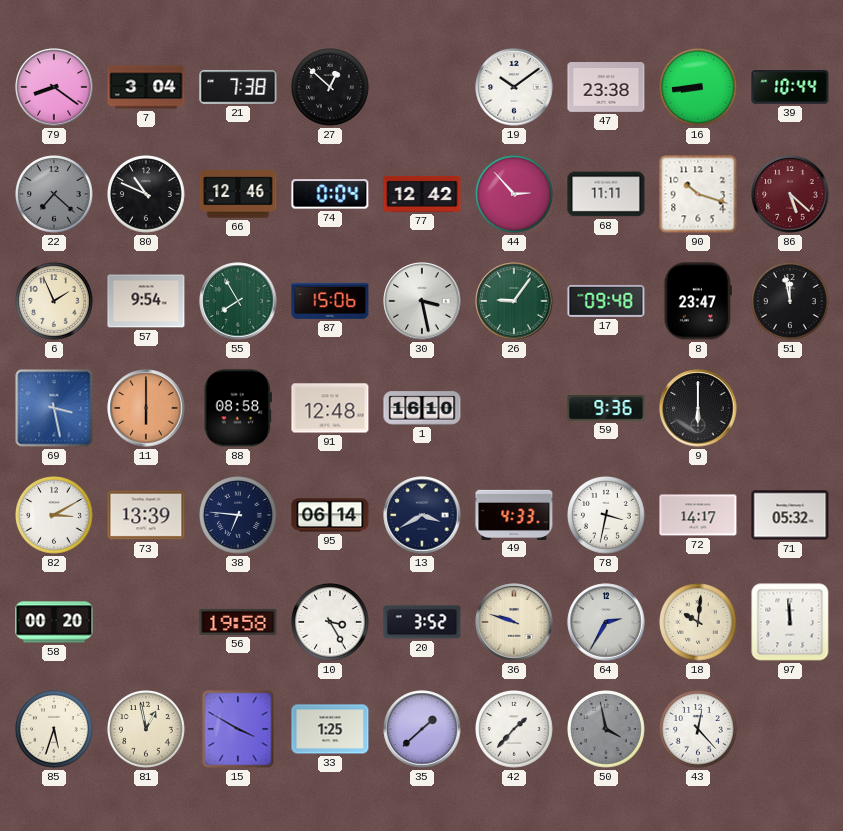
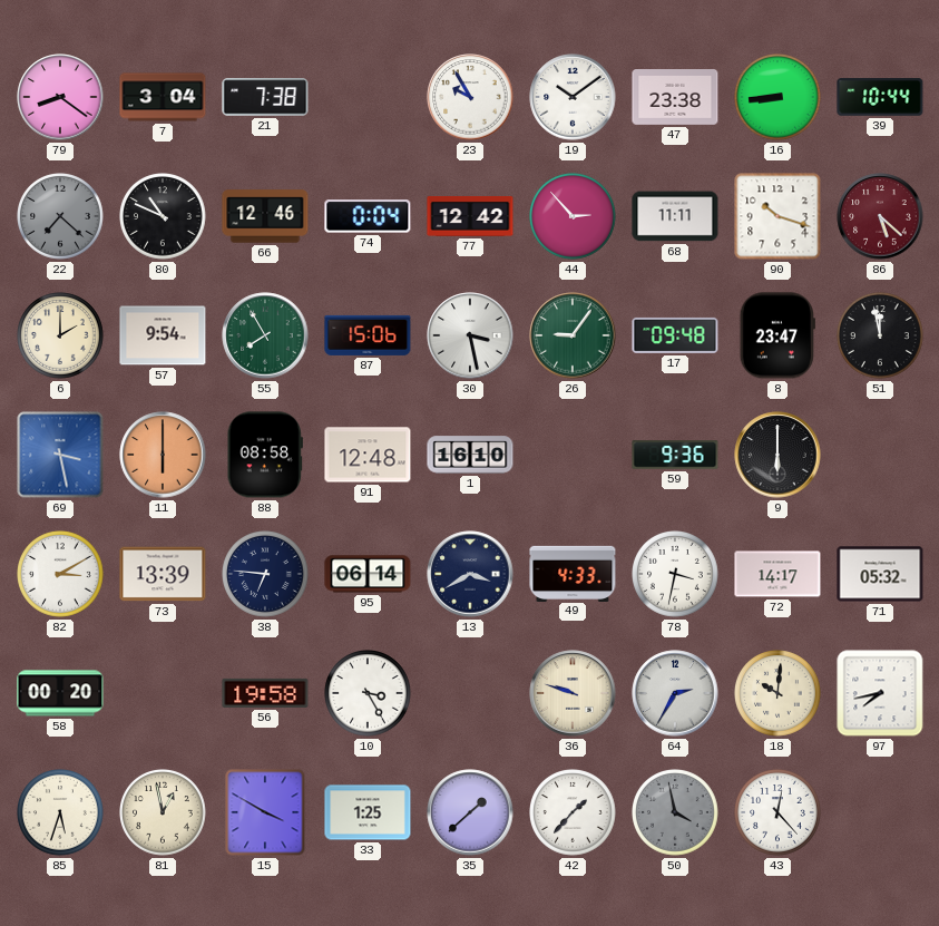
27: 12:52 -> none (331, 88)
23: none -> 9:55 (470, 97)
6: 1:56 -> 2:00 (61, 337)
20: 3:52 -> none (422, 622)
97: 11:59 -> 7:43 (880, 693)
